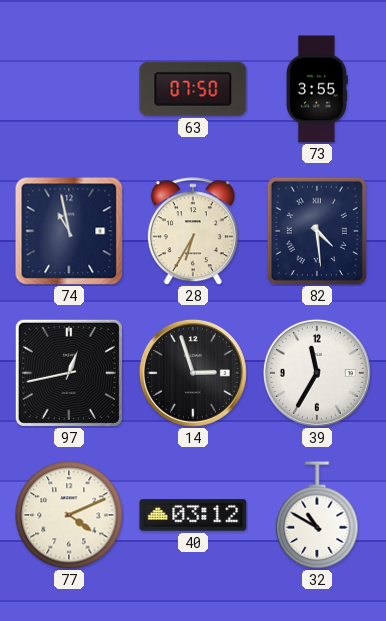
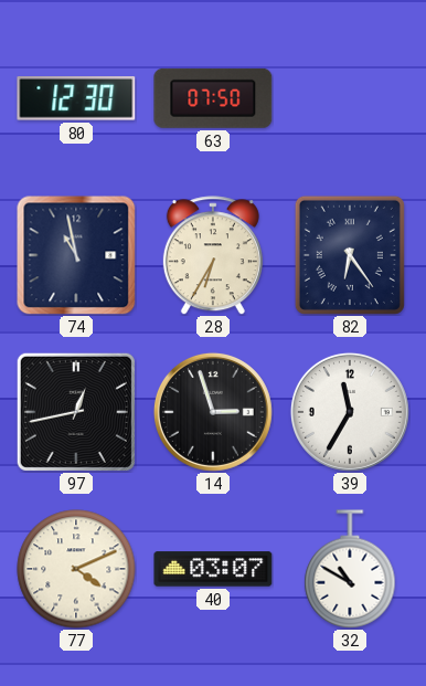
80: none -> 12:30 (76, 98)
73: 3:55 -> none (318, 89)
82: 4:29 -> 6:24 (350, 255)
40: 03:12 -> 03:07 (213, 569)
